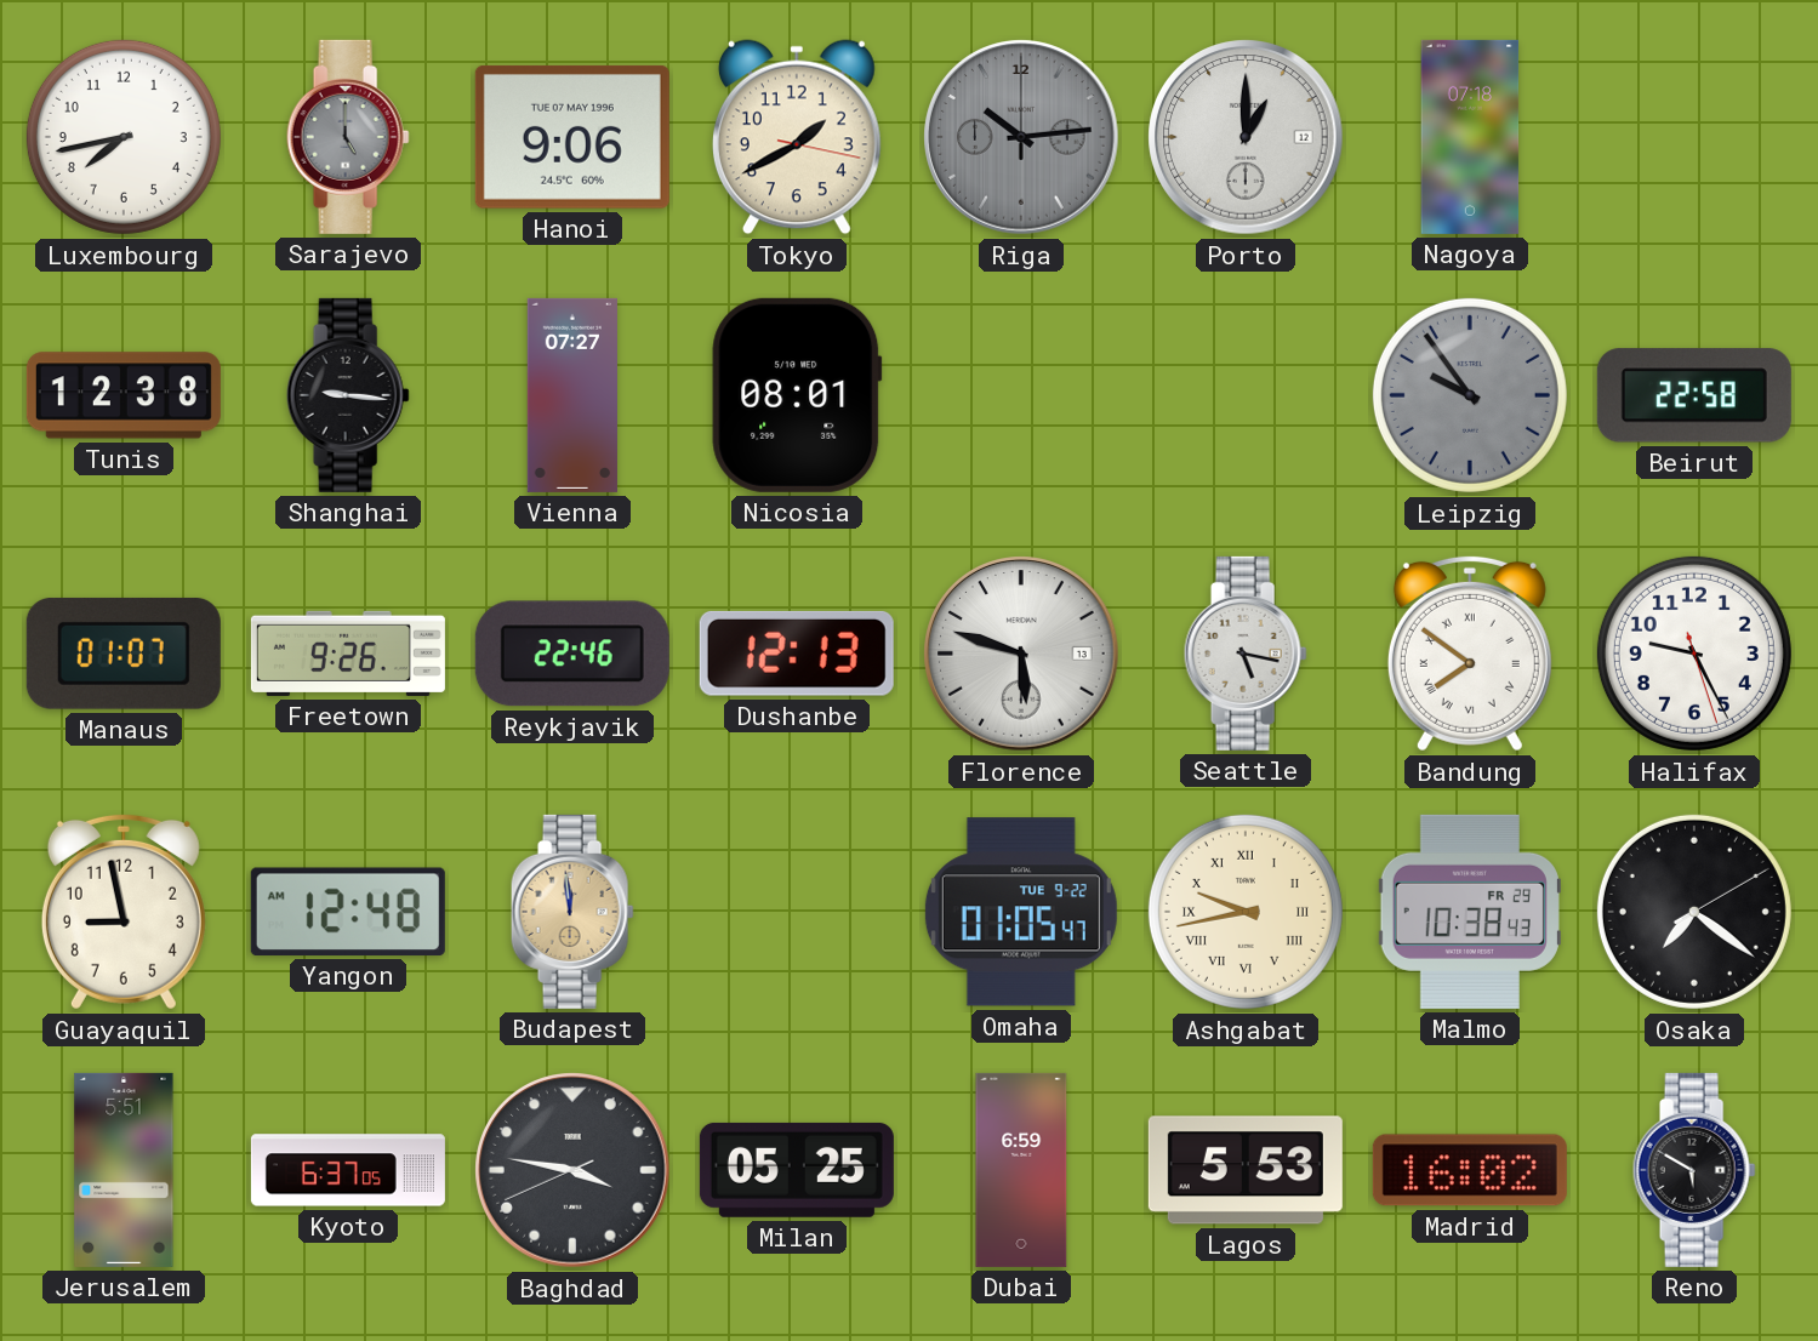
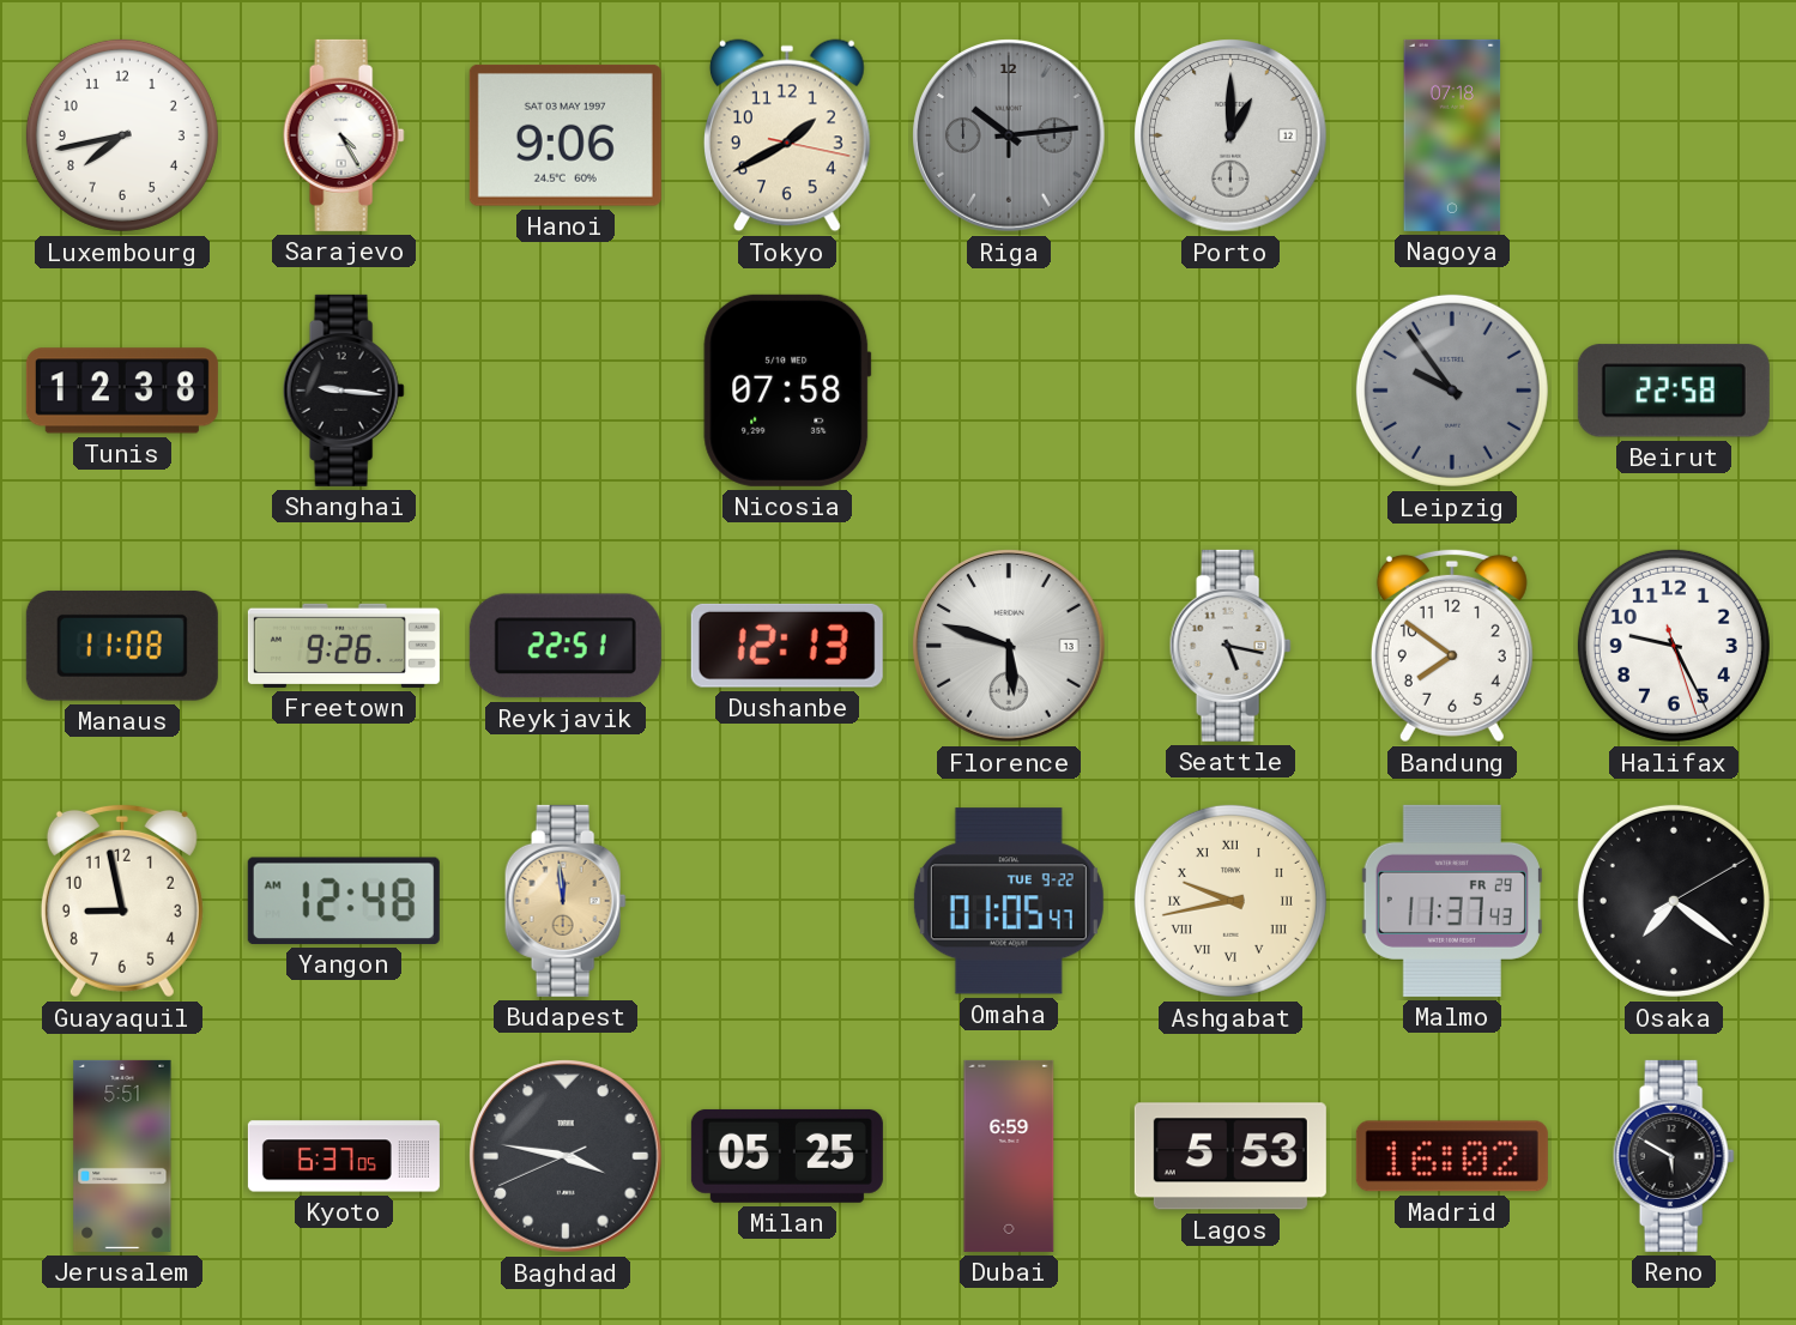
Sarajevo: 5:00 -> 4:25 (344, 135)
Sarajevo dial: grey -> white (344, 135)
Hanoi date: TUE 07 MAY 1996 -> SAT 03 MAY 1997 (566, 135)
Vienna: 07:27 -> none (572, 395)
Nicosia: 08:01 -> 07:58 (787, 391)
Manaus: 01:07 -> 11:08 (122, 646)
Reykjavik: 22:46 -> 22:51 (566, 646)
Bandung numerals: Roman -> Arabic (1452, 646)
Malmo: 10:38 -> 11:37 (1452, 901)
